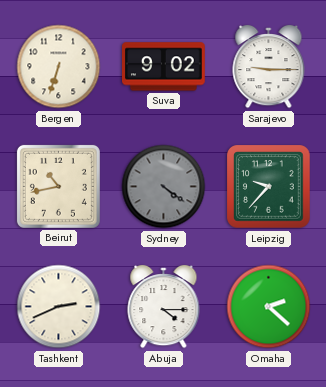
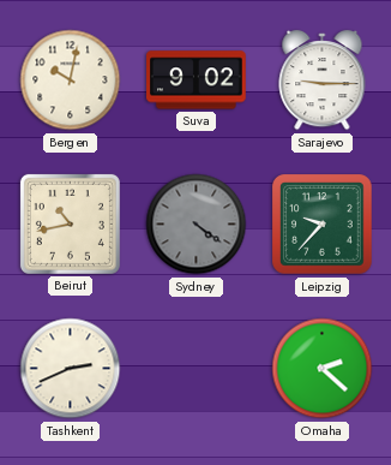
Bergen: 6:33 -> 10:02 (71, 81)
Abuja: 4:15 -> none (164, 307)
